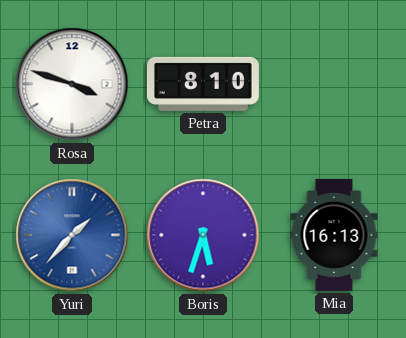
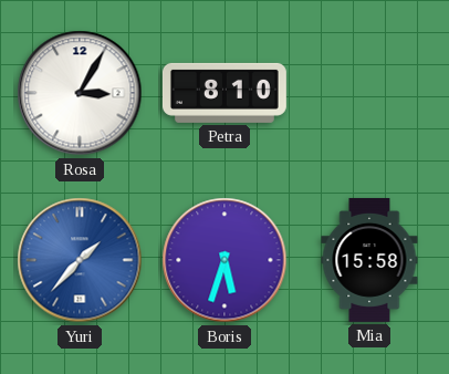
Rosa: 3:48 -> 3:05 (80, 93)
Mia: 16:13 -> 15:58 (369, 260)
